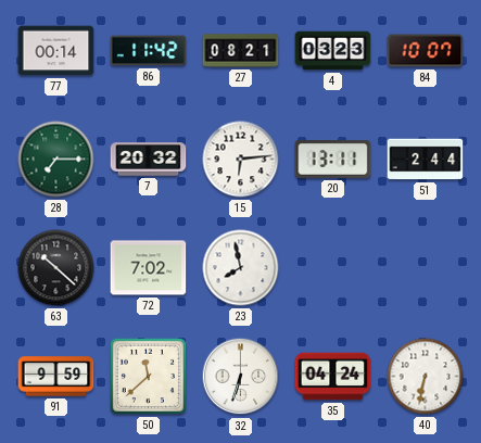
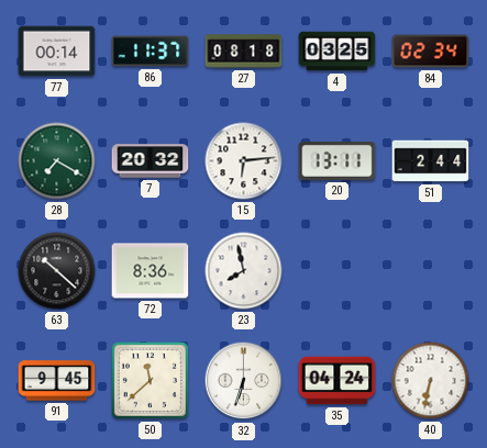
86: 11:42 -> 11:37 (151, 52)
27: 08:21 -> 08:18 (244, 52)
4: 03:23 -> 03:25 (337, 52)
84: 10:07 -> 02:34 (431, 52)
28: 7:15 -> 7:20 (57, 161)
72: 7:02 -> 8:36 (151, 271)
91: 9:59 -> 9:45 (57, 381)
